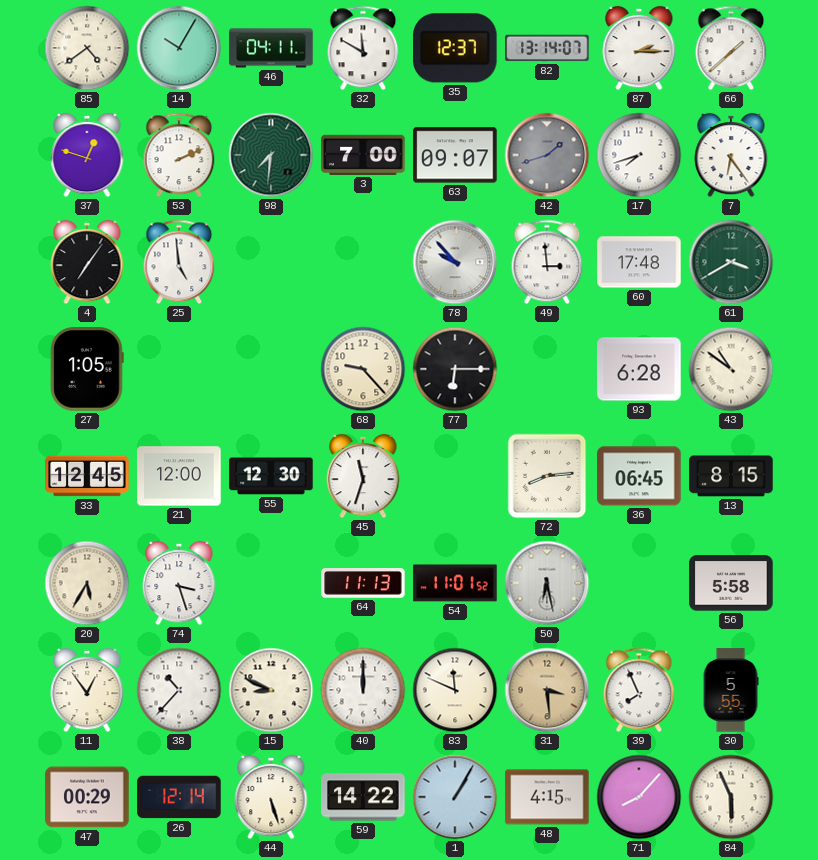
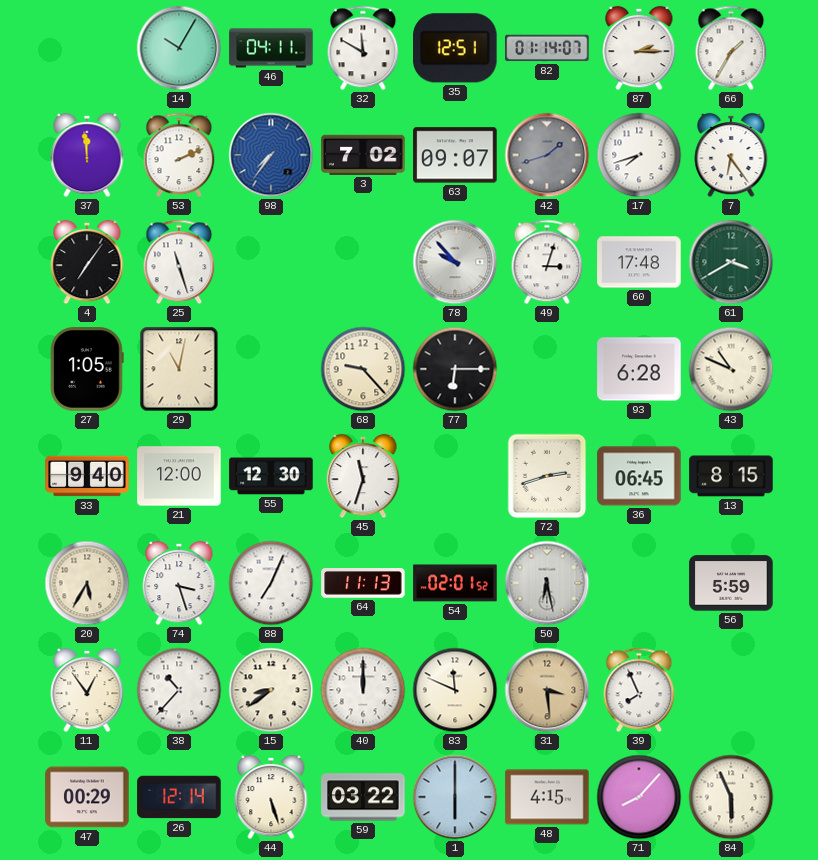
85: 4:39 -> none (87, 48)
35: 12:37 -> 12:51 (456, 48)
82: 13:14 -> 01:14 (547, 48)
66: 1:38 -> 1:35 (731, 48)
37: 12:48 -> 11:59 (87, 155)
98: 7:31 -> 7:36 (271, 155)
98 dial: green -> blue (271, 155)
3: 7:00 -> 7:02 (363, 155)
25: 4:59 -> 11:27 (179, 262)
49: 2:59 -> 3:03 (547, 262)
29: none -> 11:02 (179, 369)
43: 10:51 -> 10:49 (731, 369)
33: 12:45 -> 9:40 (87, 476)
72: 8:14 -> 2:42 (547, 476)
88: none -> 7:04 (271, 583)
54: 11:01 -> 02:01 (455, 583)
56: 5:58 -> 5:59 (731, 583)
15: 8:49 -> 8:39 (271, 690)
30: 5:55 -> none (731, 690)
59: 14:22 -> 03:22 (363, 797)
1: 1:05 -> 6:00 (455, 797)
